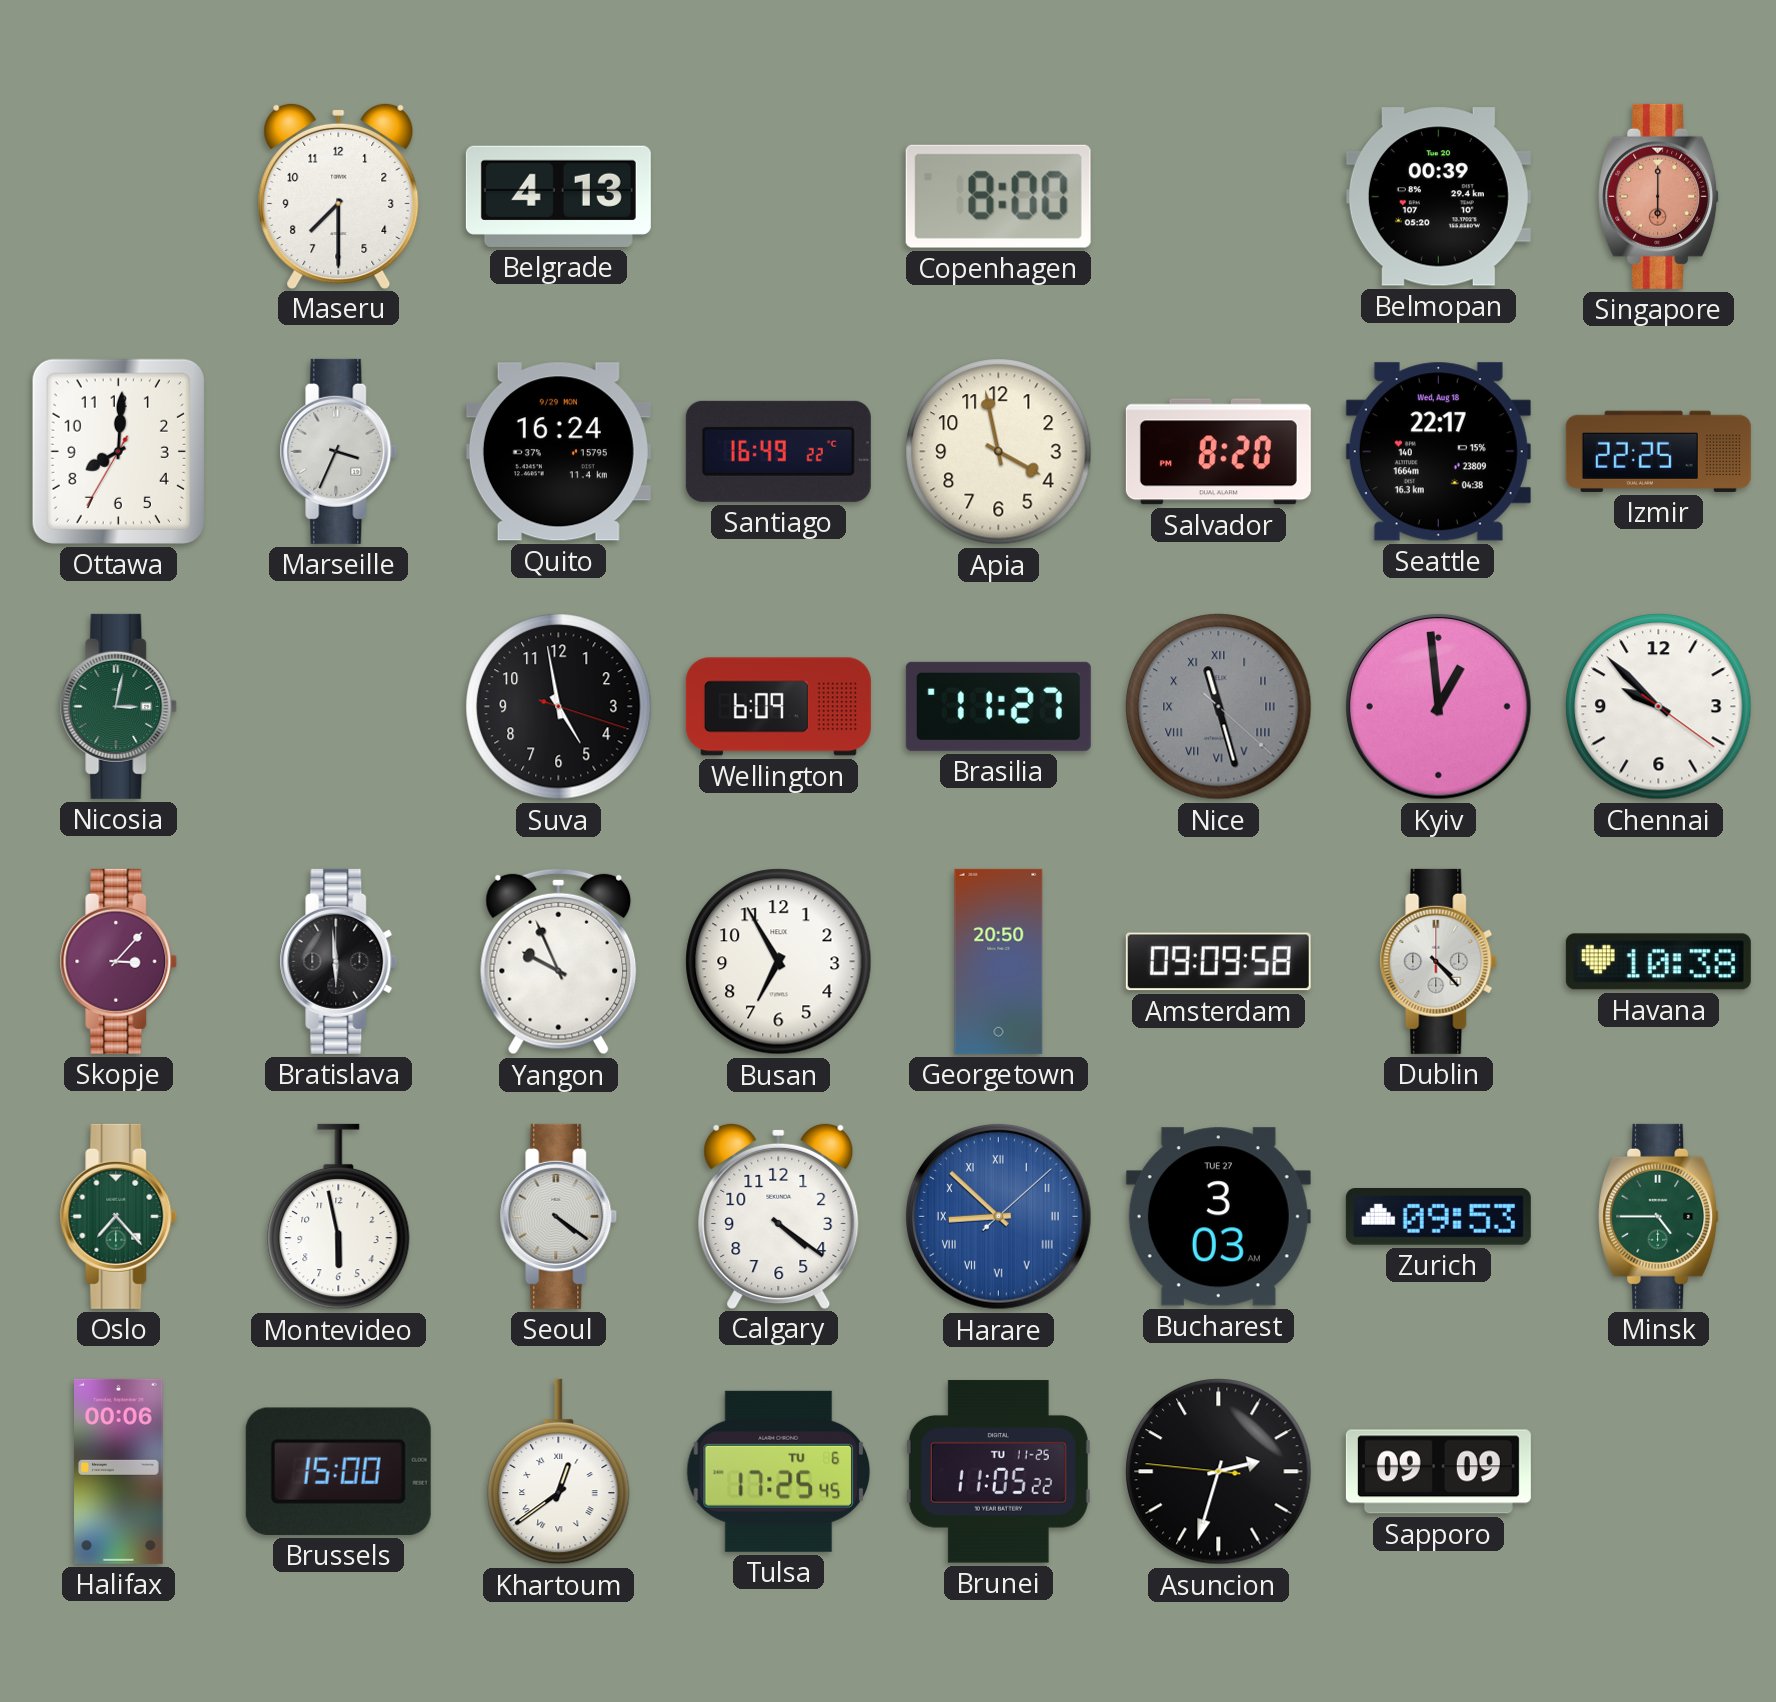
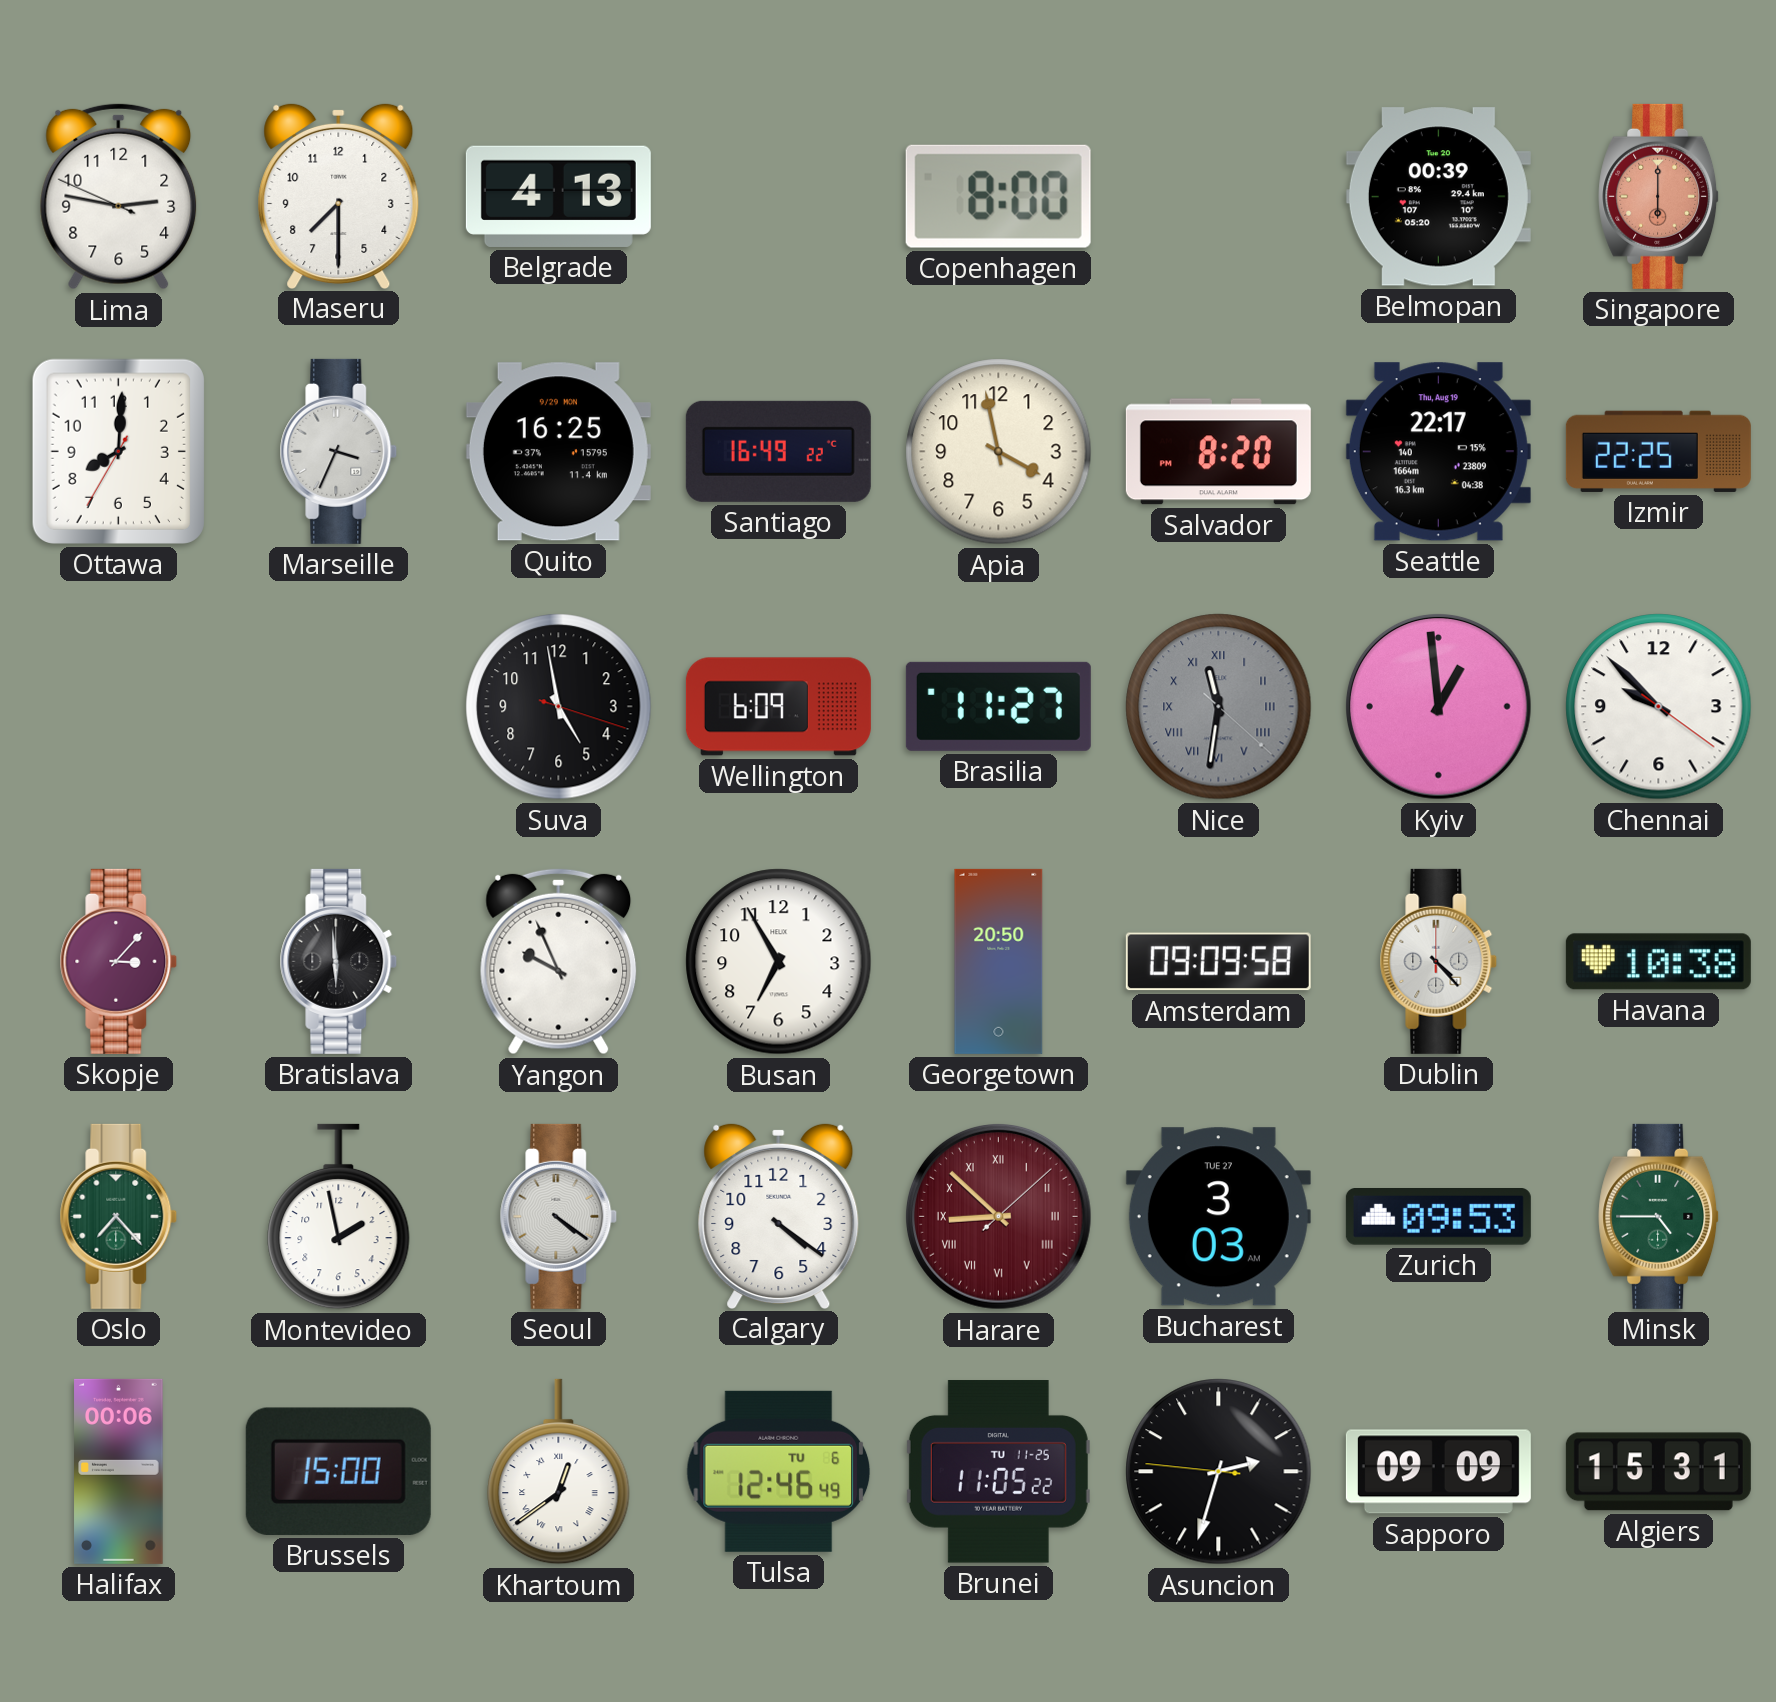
Lima: none -> 2:46 (119, 196)
Quito: 16:24 -> 16:25 (558, 452)
Seattle date: Wed, Aug 18 -> Thu, Aug 19 (1438, 452)
Nicosia: 3:02 -> none (119, 706)
Nice: 11:27 -> 11:31 (1219, 707)
Montevideo: 5:58 -> 1:58 (339, 1217)
Harare dial: blue -> burgundy (999, 1217)
Tulsa: 17:25 -> 12:46 (779, 1471)
Algiers: none -> 15:31 (1658, 1472)
